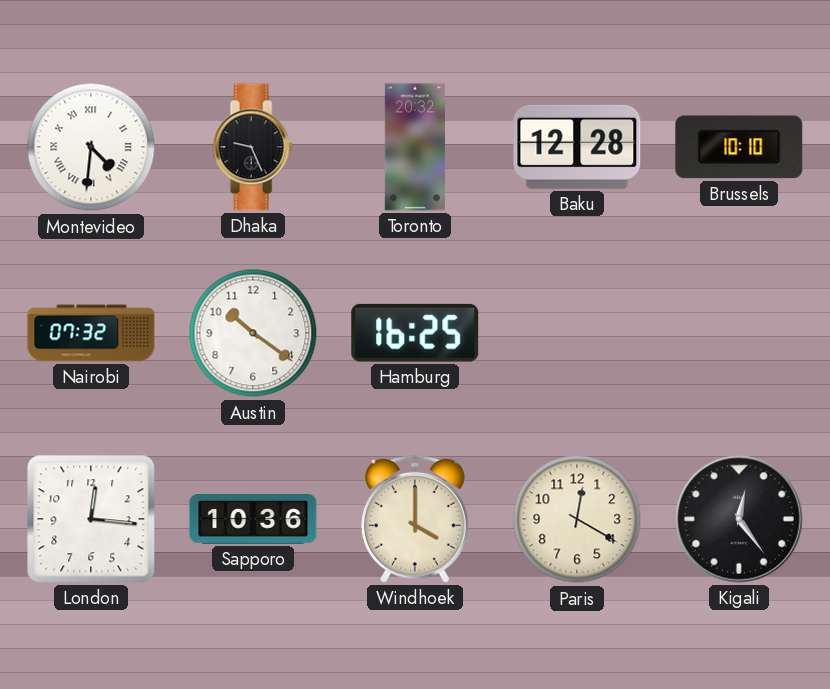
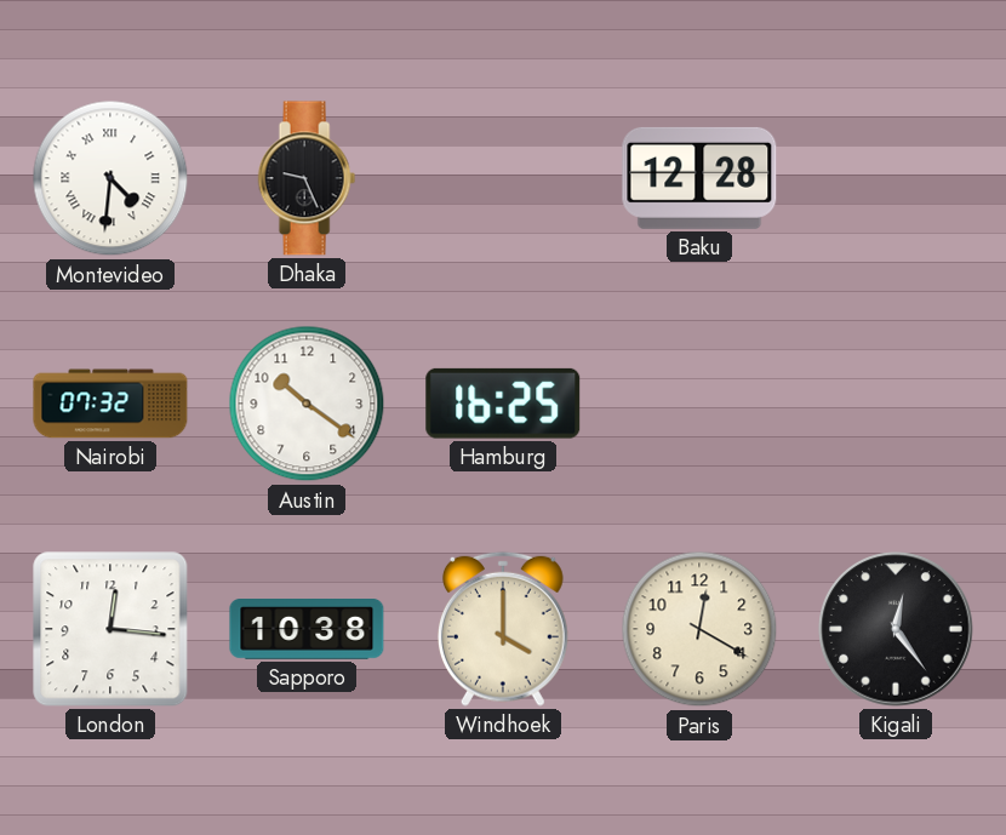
Toronto: 20:32 -> none (415, 147)
Brussels: 10:10 -> none (739, 147)
Sapporo: 10:36 -> 10:38 (307, 630)
